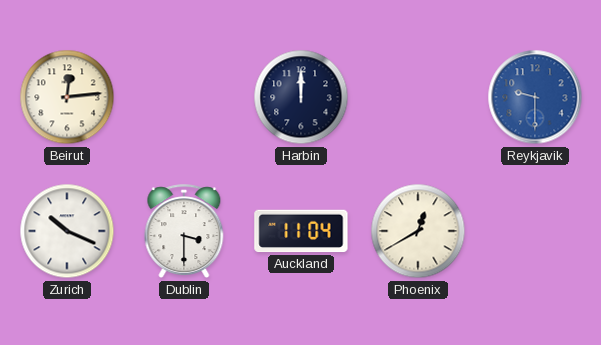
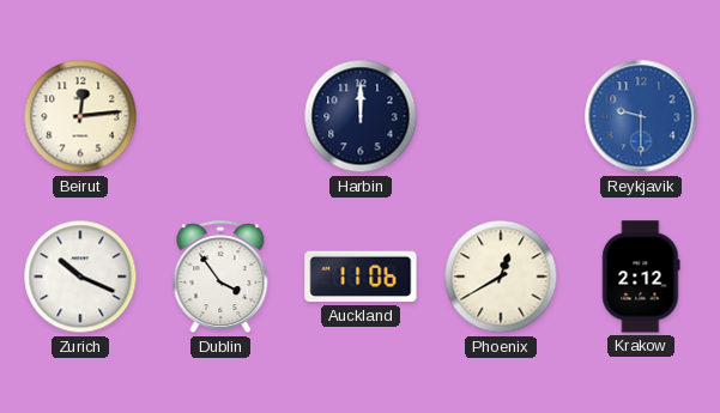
Dublin: 3:30 -> 3:54 (220, 278)
Auckland: 11:04 -> 11:06 (361, 277)
Krakow: none -> 2:12 (641, 277)
